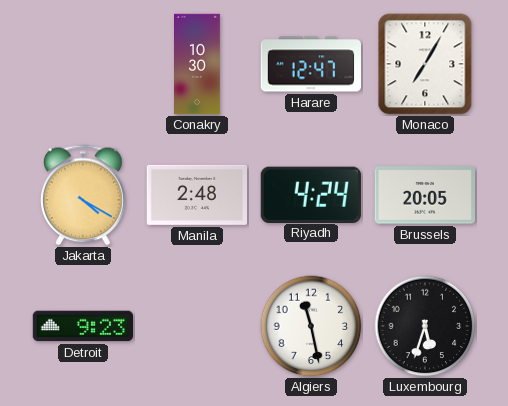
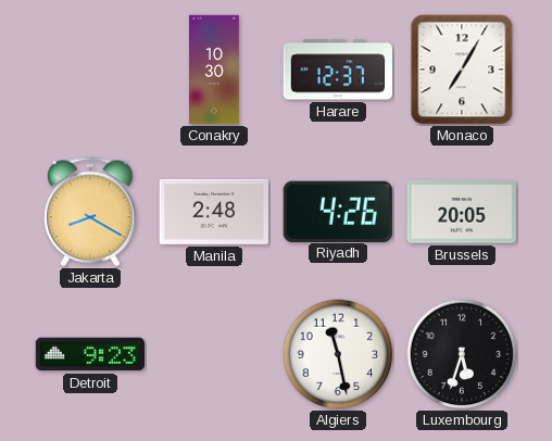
Harare: 12:47 -> 12:37 (337, 70)
Jakarta: 4:20 -> 8:20 (91, 212)
Riyadh: 4:24 -> 4:26 (338, 211)
